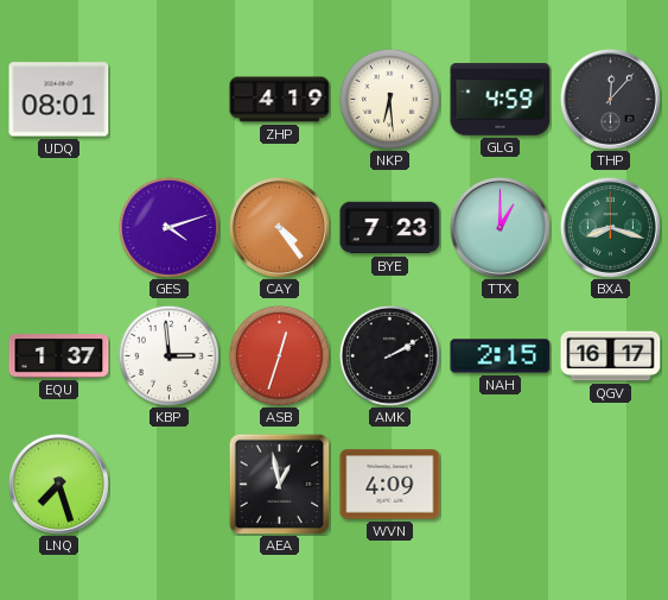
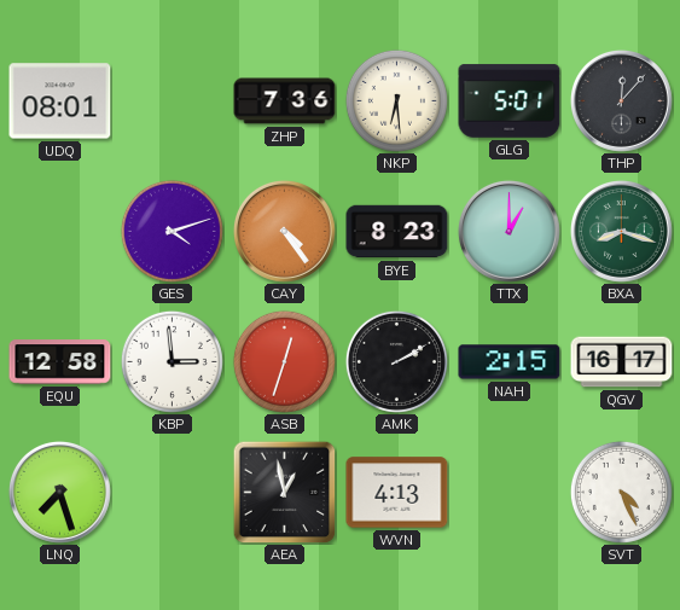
ZHP: 4:19 -> 7:36 (285, 101)
GLG: 4:59 -> 5:01 (510, 101)
BYE: 7:23 -> 8:23 (397, 232)
EQU: 1:37 -> 12:58 (60, 362)
WVN: 4:09 -> 4:13 (397, 493)
SVT: none -> 4:26 (621, 492)
